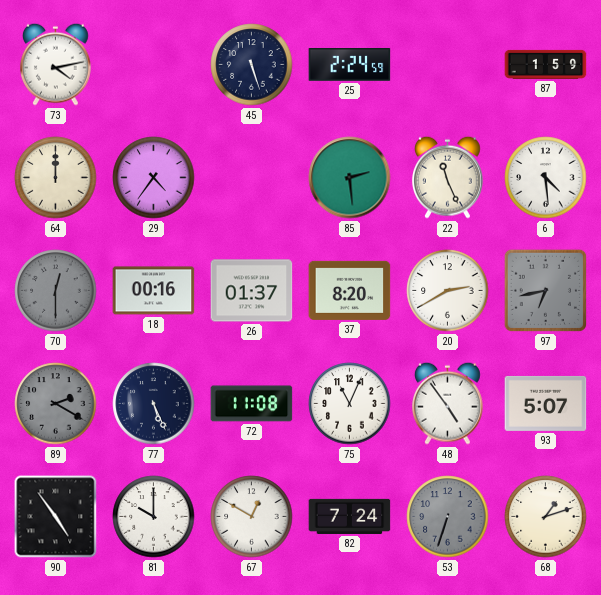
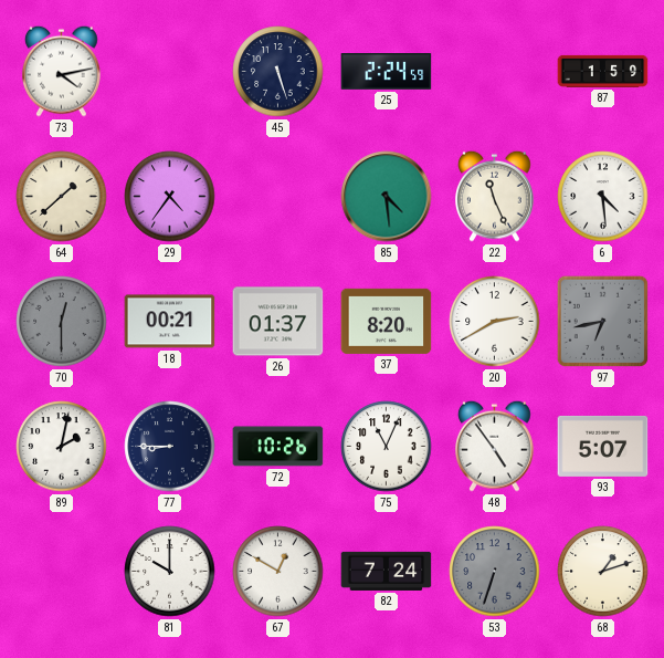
64: 12:00 -> 1:38 (62, 197)
85: 2:29 -> 4:29 (387, 197)
18: 00:16 -> 00:21 (170, 322)
89: 2:20 -> 2:02 (62, 447)
89 dial: grey -> white (62, 447)
77: 5:26 -> 8:45 (170, 447)
72: 11:08 -> 10:26 (278, 447)
90: 4:54 -> none (56, 517)
